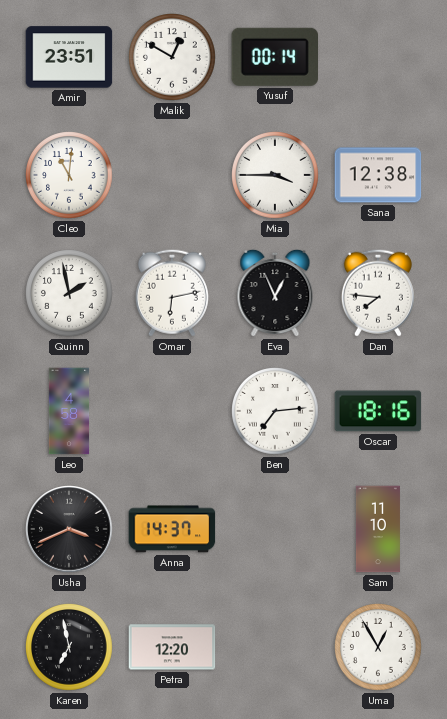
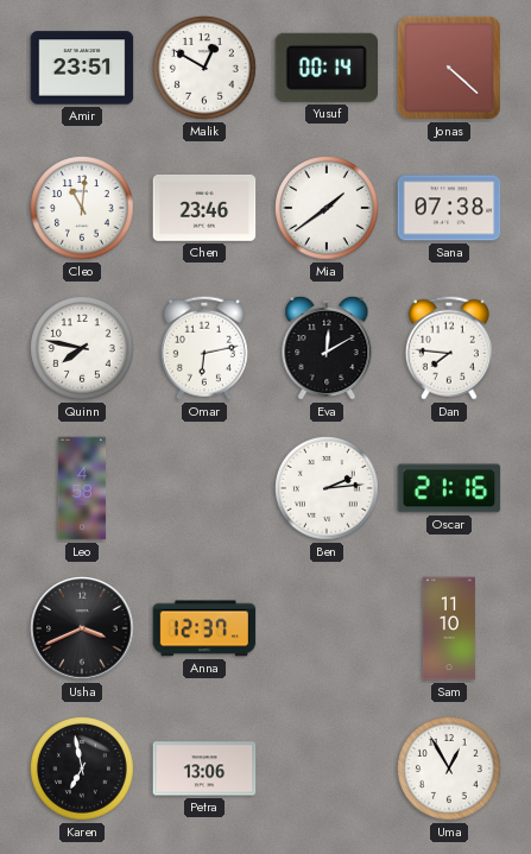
Jonas: none -> 4:22 (449, 68)
Chen: none -> 23:46 (204, 208)
Mia: 3:45 -> 1:39 (328, 209)
Sana: 12:38 -> 07:38 (449, 208)
Quinn: 1:58 -> 7:47 (83, 349)
Eva: 12:56 -> 12:10 (327, 348)
Ben: 7:14 -> 2:14 (328, 489)
Oscar: 18:16 -> 21:16 (449, 488)
Anna: 14:37 -> 12:37 (204, 628)
Petra: 12:20 -> 13:06 (204, 768)
